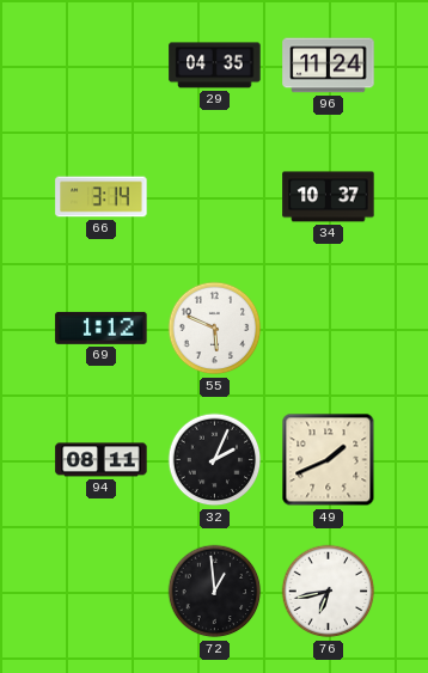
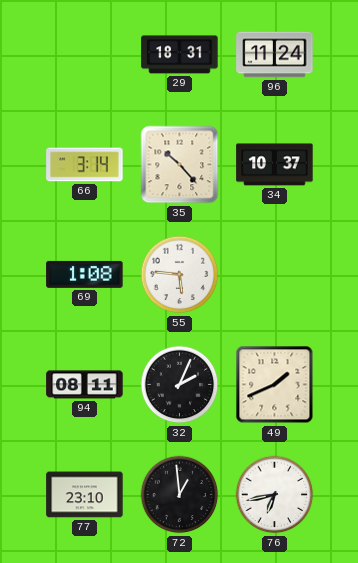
29: 04:35 -> 18:31 (180, 55)
35: none -> 10:23 (180, 165)
69: 1:12 -> 1:08 (85, 274)
55: 5:49 -> 5:46 (180, 275)
77: none -> 23:10 (85, 495)
